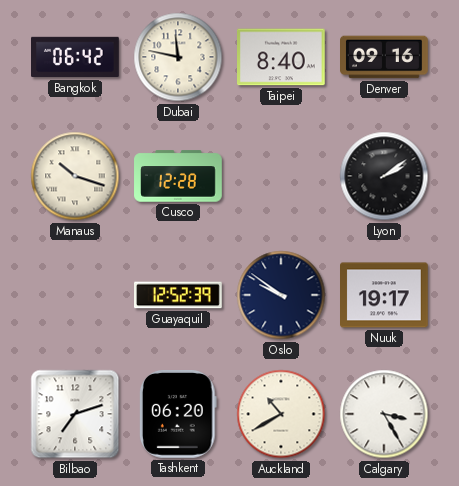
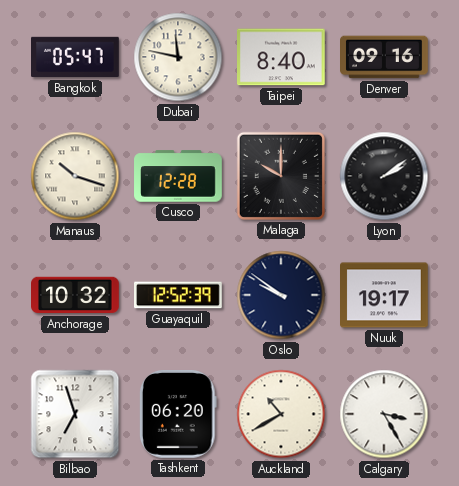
Bangkok: 06:42 -> 05:47 (76, 57)
Malaga: none -> 10:00 (281, 176)
Anchorage: none -> 10:32 (76, 295)
Bilbao: 7:12 -> 6:57 (75, 414)
